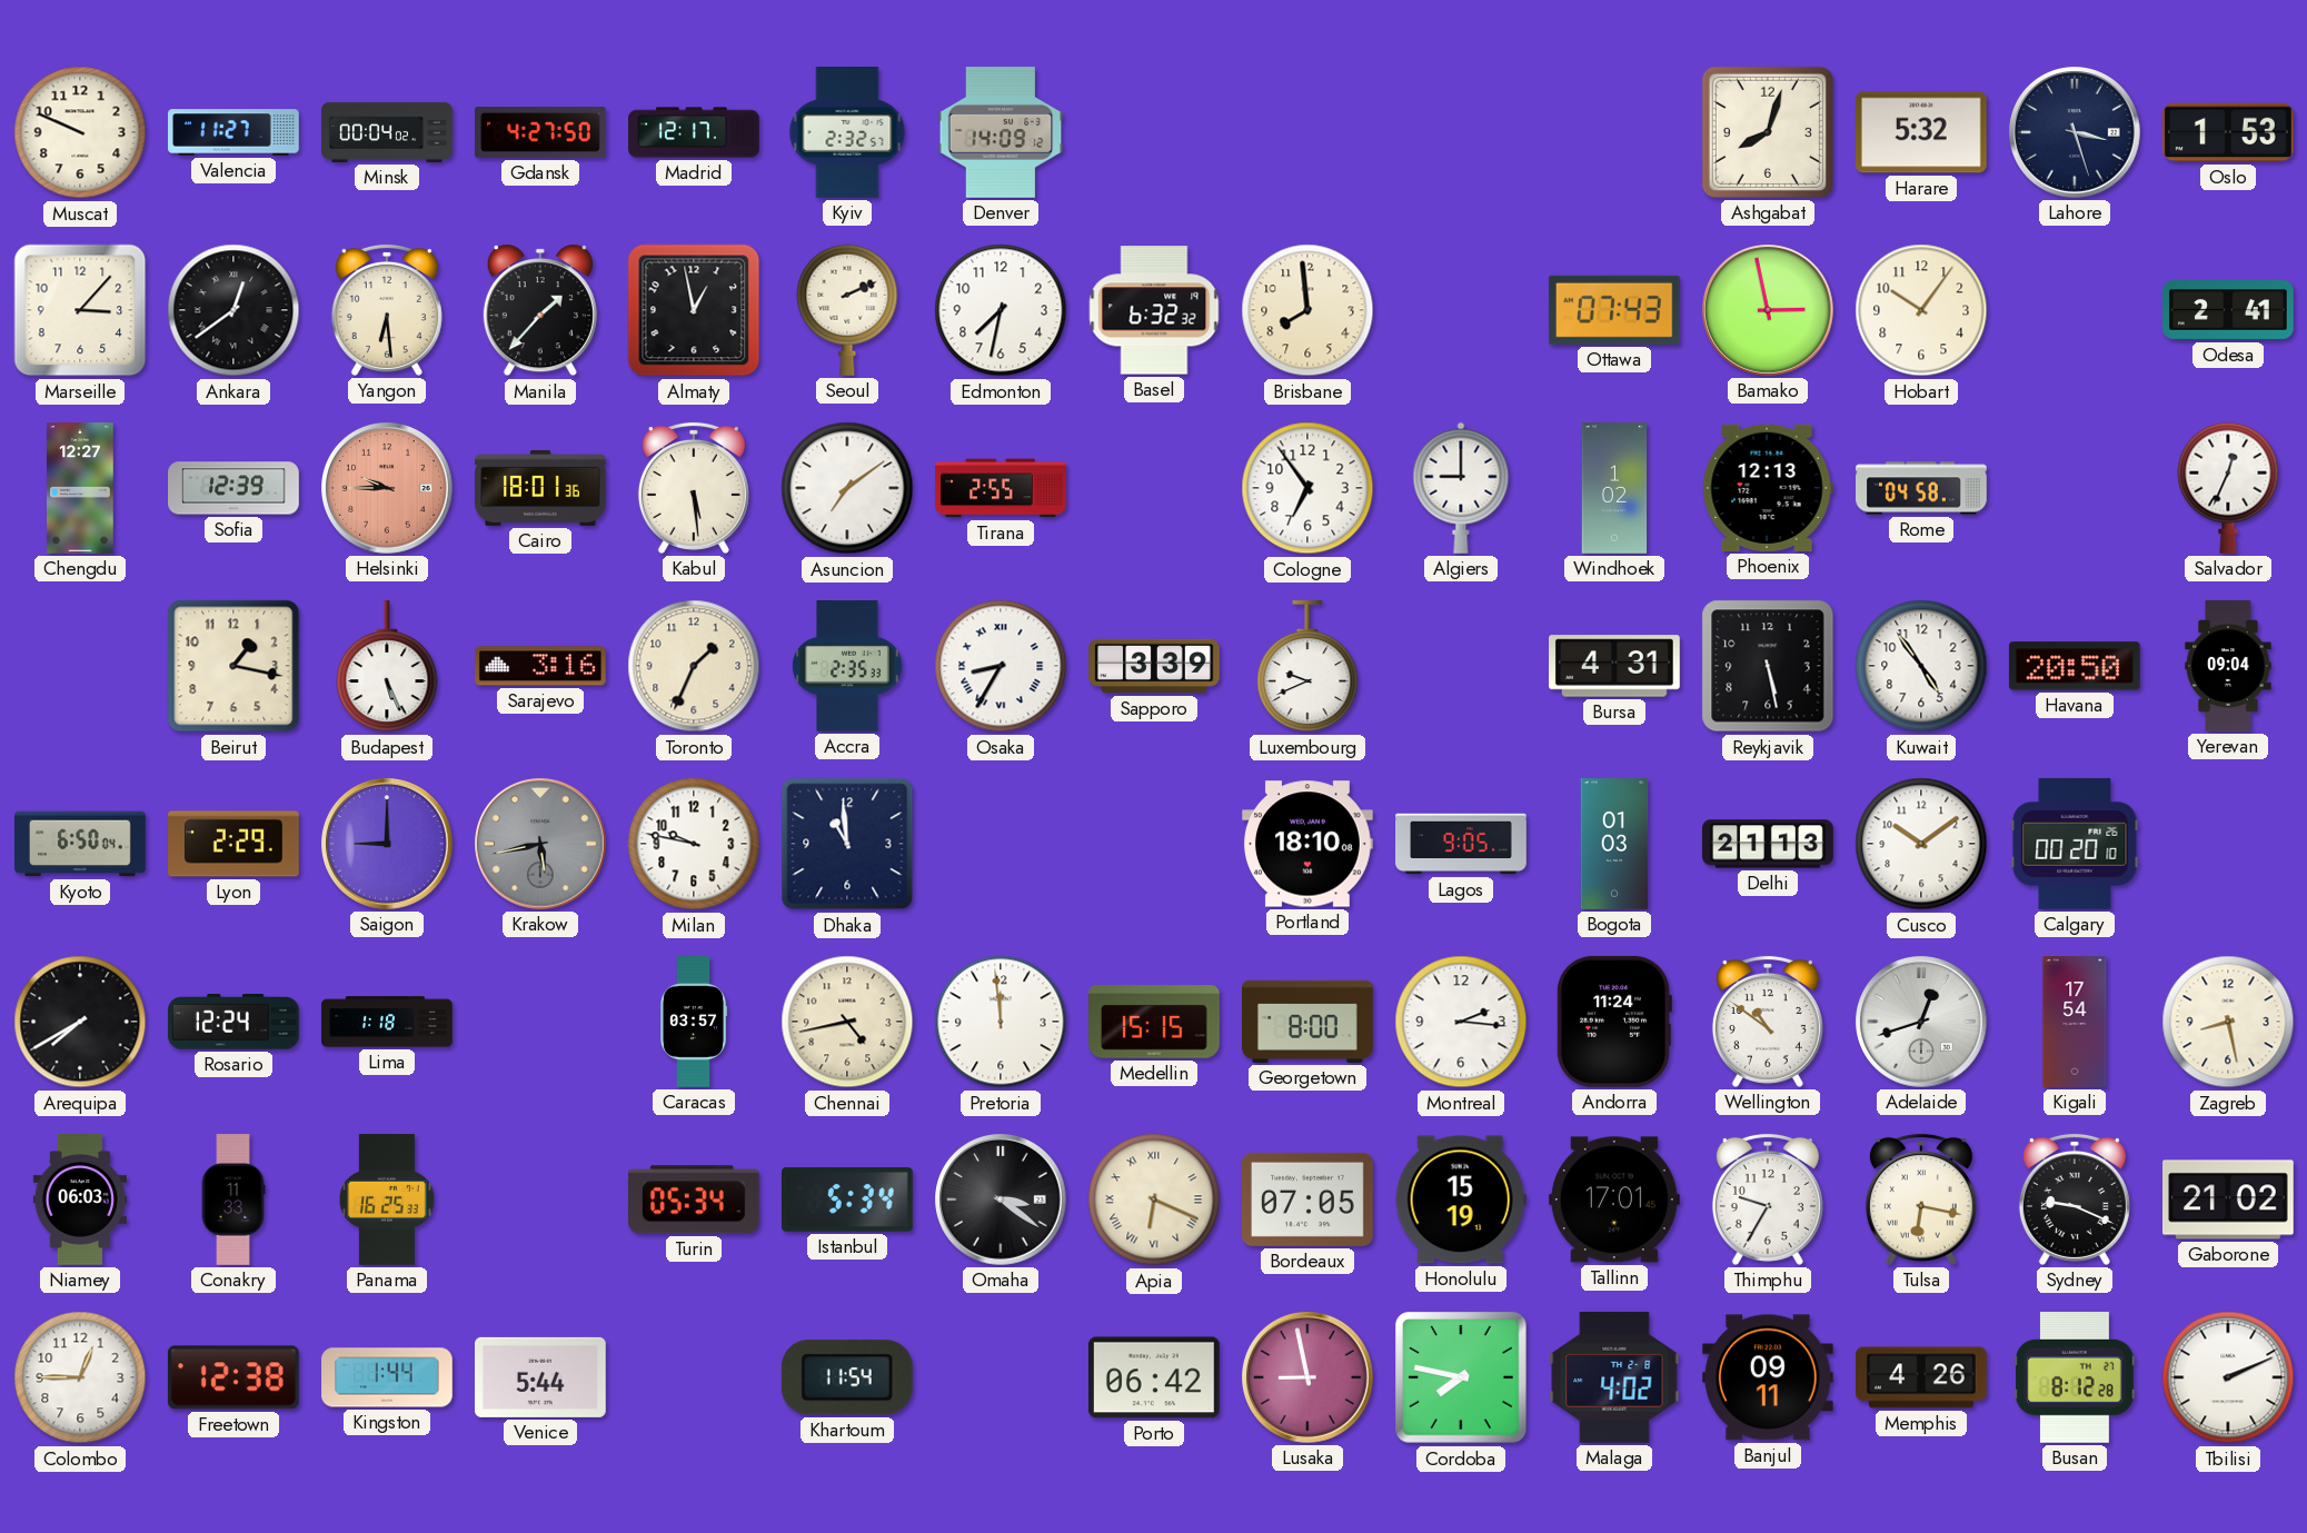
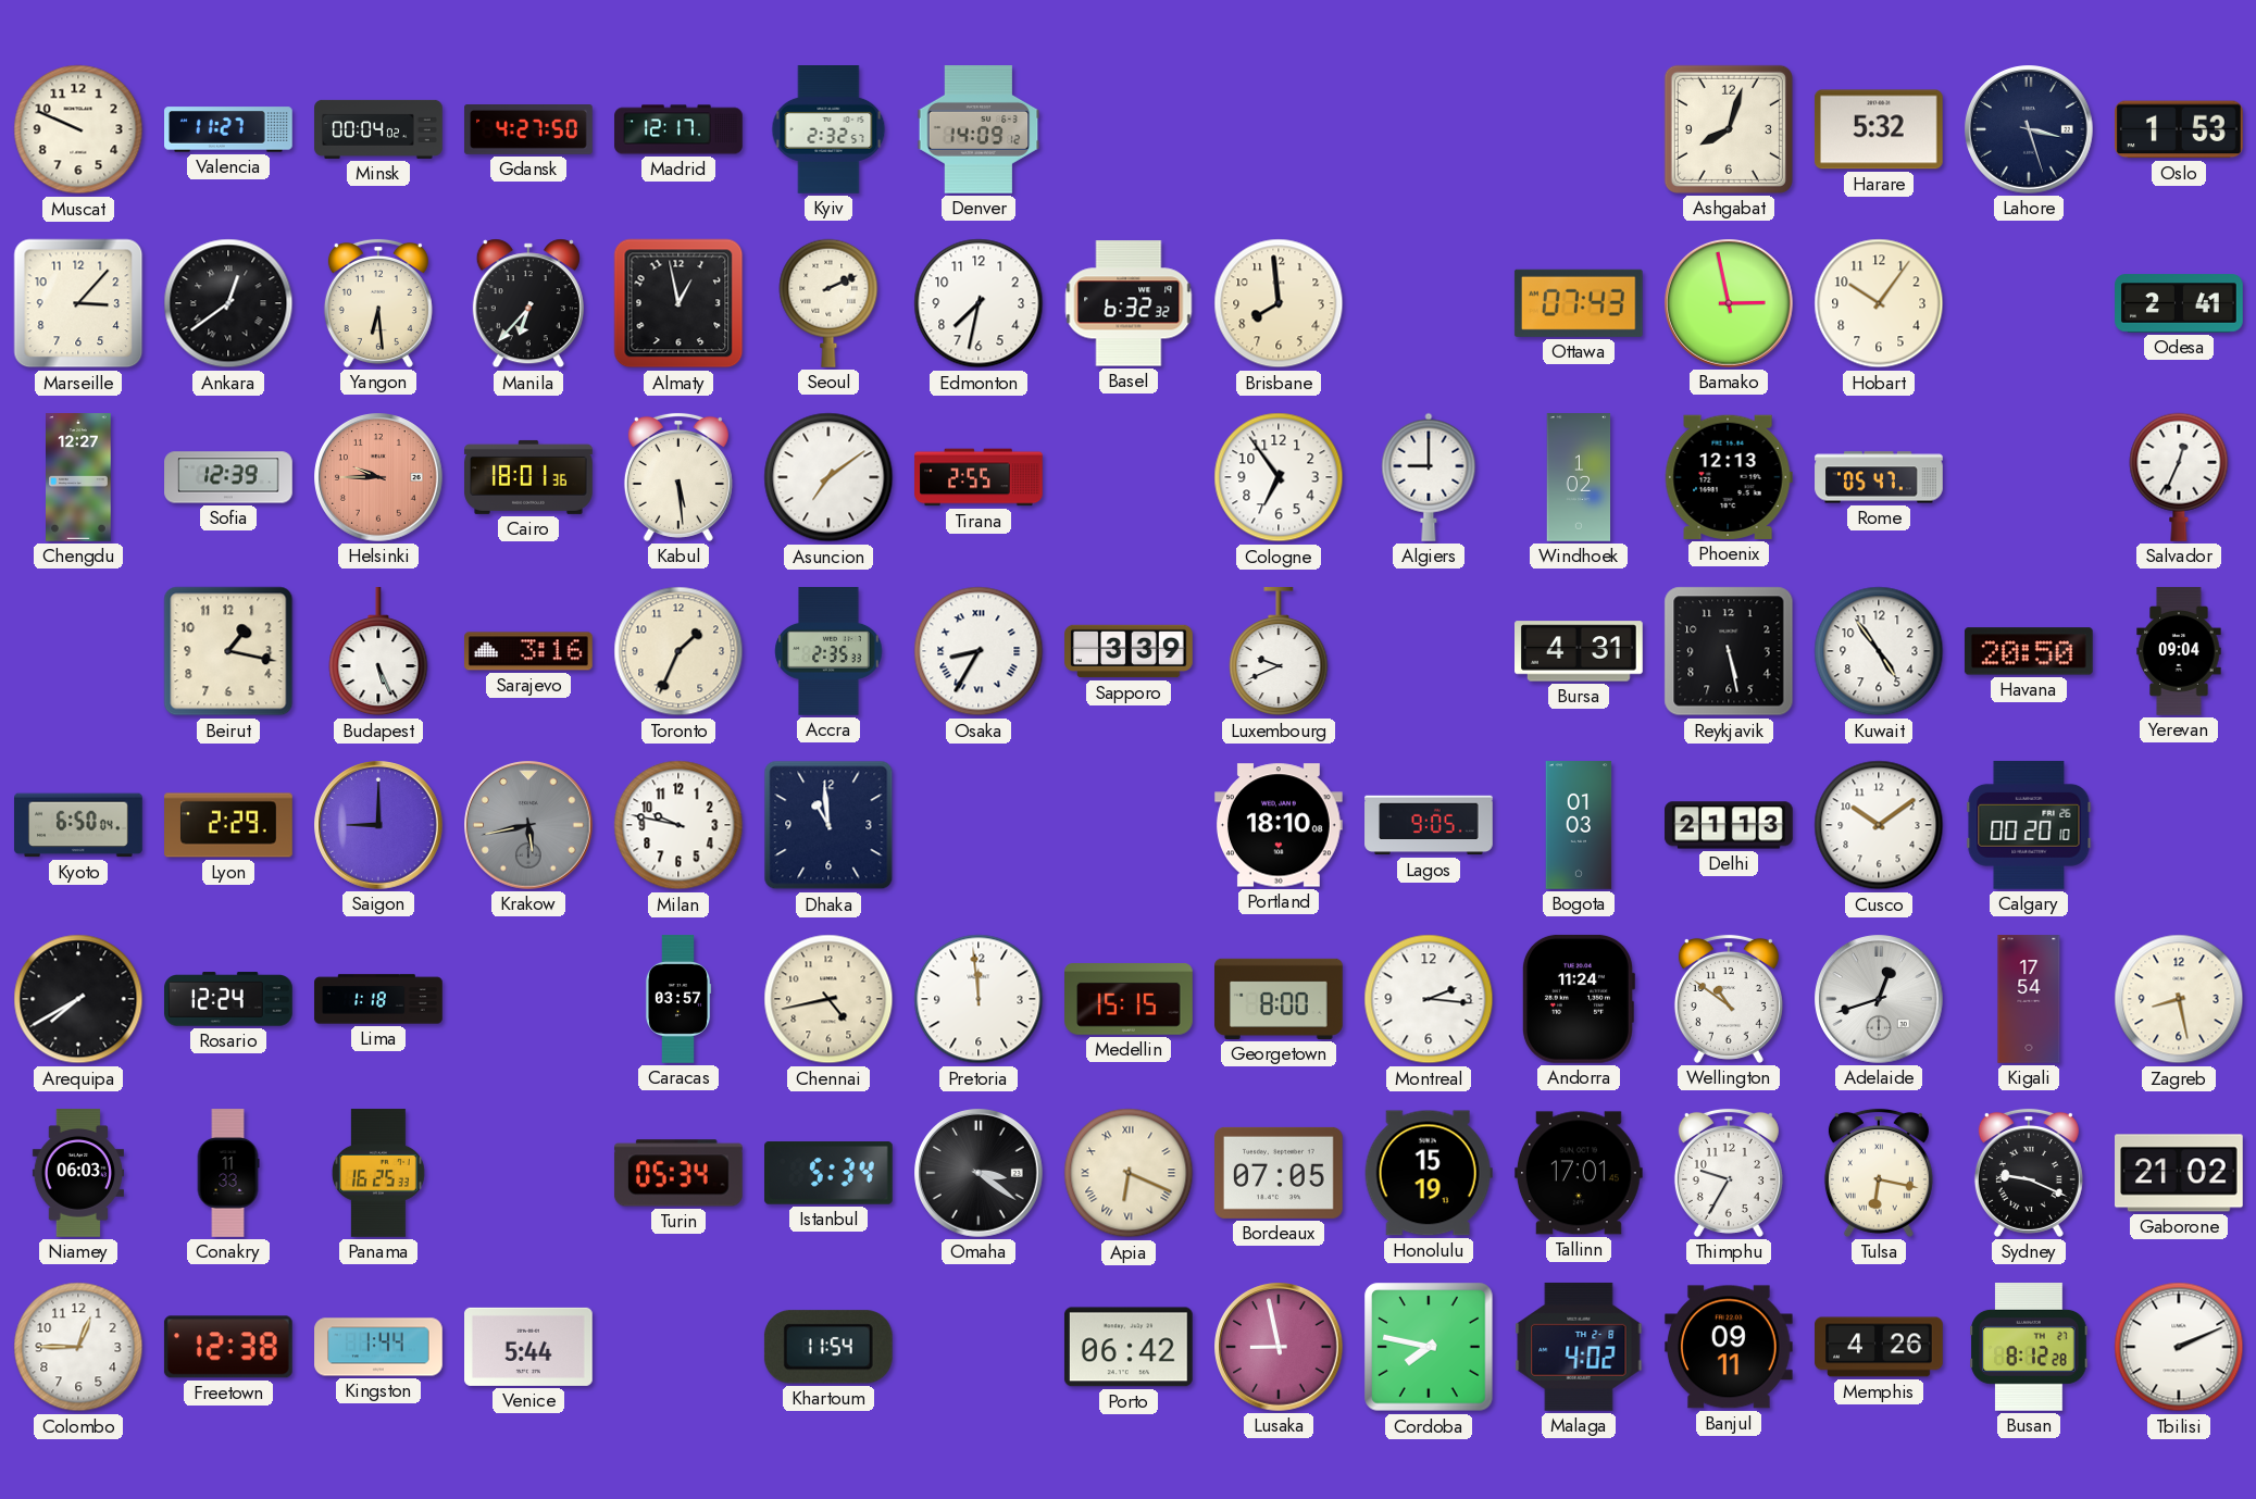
Manila: 1:37 -> 6:37 (528, 303)
Rome: 04:58 -> 05:47 (1879, 477)
